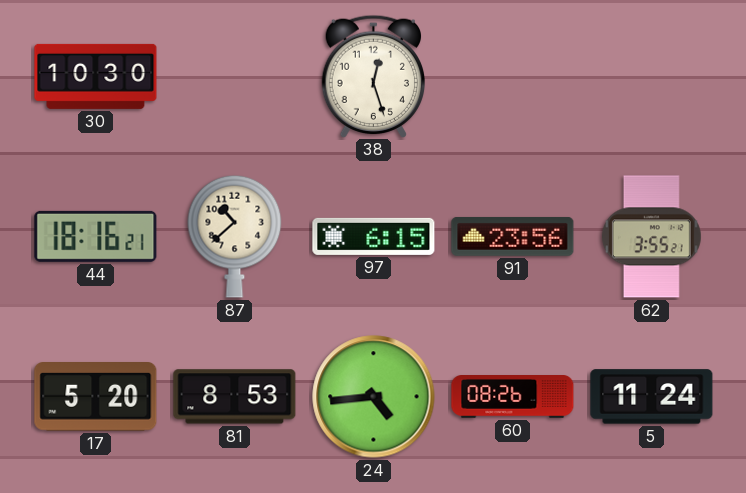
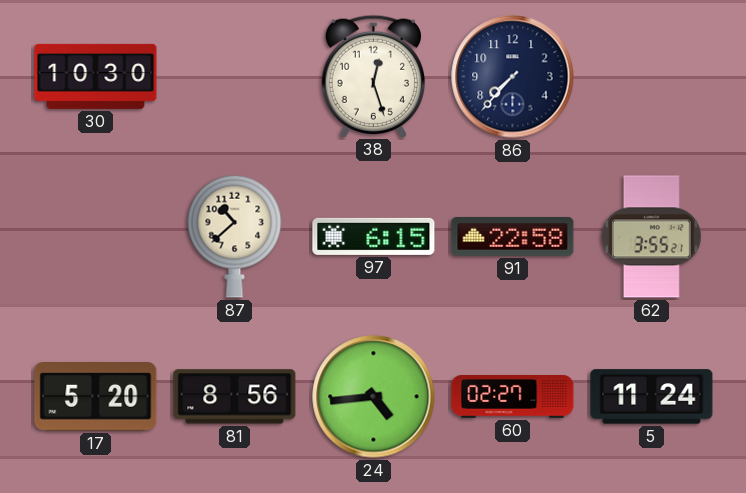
86: none -> 7:37 (513, 77)
44: 18:16 -> none (96, 236)
91: 23:56 -> 22:58 (513, 237)
81: 8:53 -> 8:56 (235, 397)
60: 08:26 -> 02:27 (513, 397)
